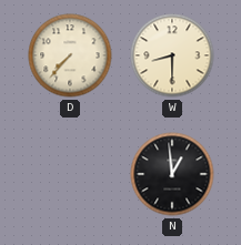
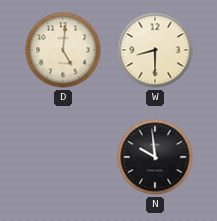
D: 7:37 -> 5:01 (63, 50)
N: 12:59 -> 9:59 (155, 157)
